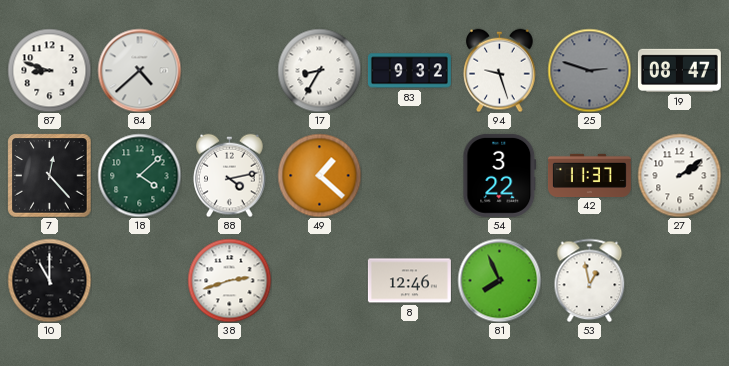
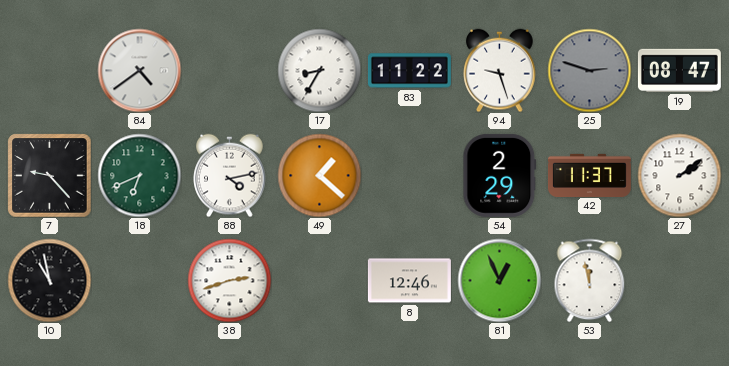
87: 8:48 -> none (49, 70)
84: 4:38 -> 4:39 (139, 70)
83: 9:32 -> 11:22 (409, 71)
7: 12:23 -> 9:23 (49, 175)
18: 4:08 -> 6:41 (139, 175)
54: 3:22 -> 2:29 (500, 175)
10: 11:00 -> 10:58 (49, 280)
81: 7:56 -> 12:56 (499, 280)
53: 12:58 -> 11:58 (590, 280)
